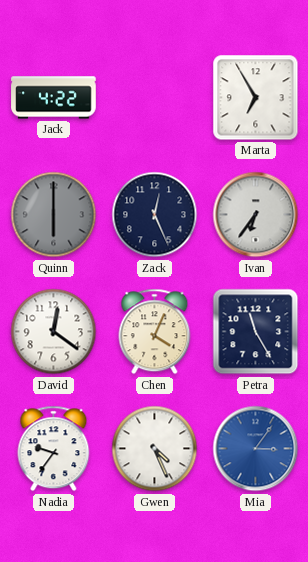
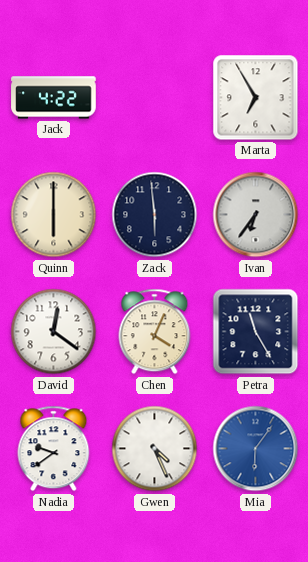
Quinn dial: grey -> cream (54, 215)
Zack: 12:26 -> 5:59 (155, 215)
Nadia: 9:36 -> 9:39 (54, 449)
Mia: 3:06 -> 6:06 (256, 449)
